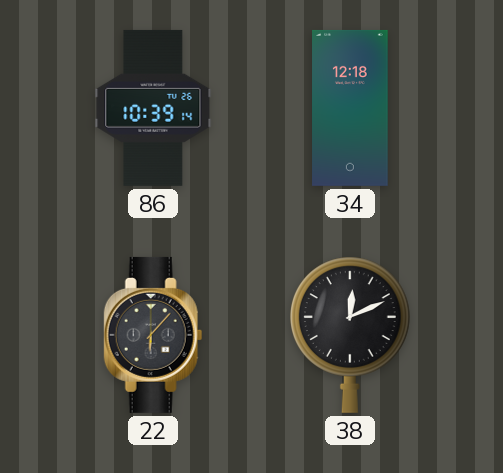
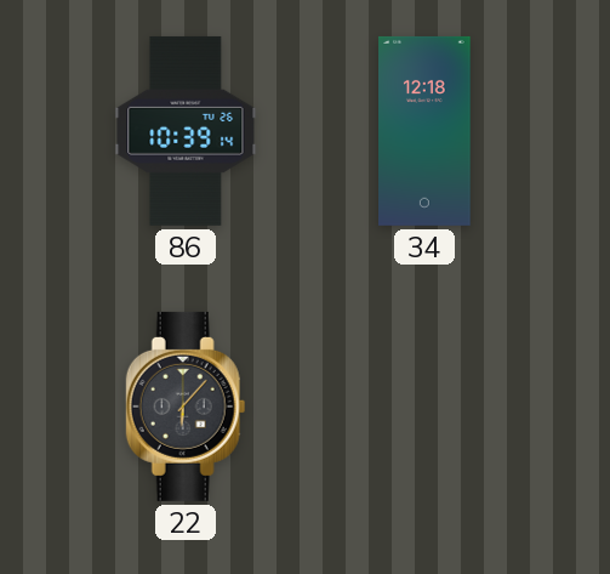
38: 12:11 -> none (351, 335)
